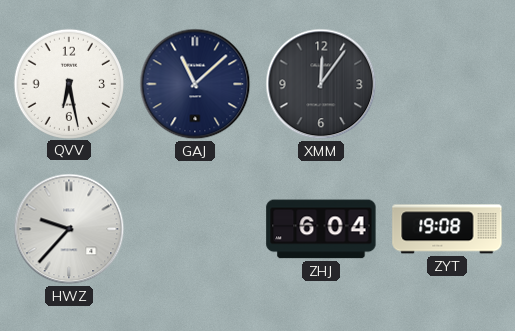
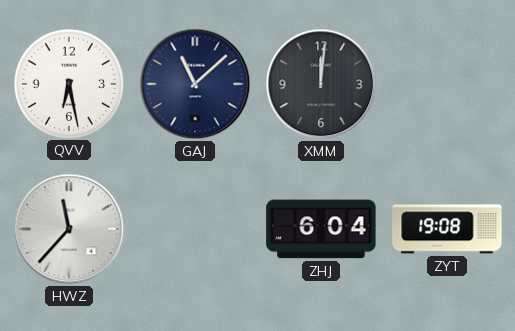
XMM: 12:06 -> 12:01 (321, 84)
HWZ: 9:37 -> 11:37 (69, 229)
